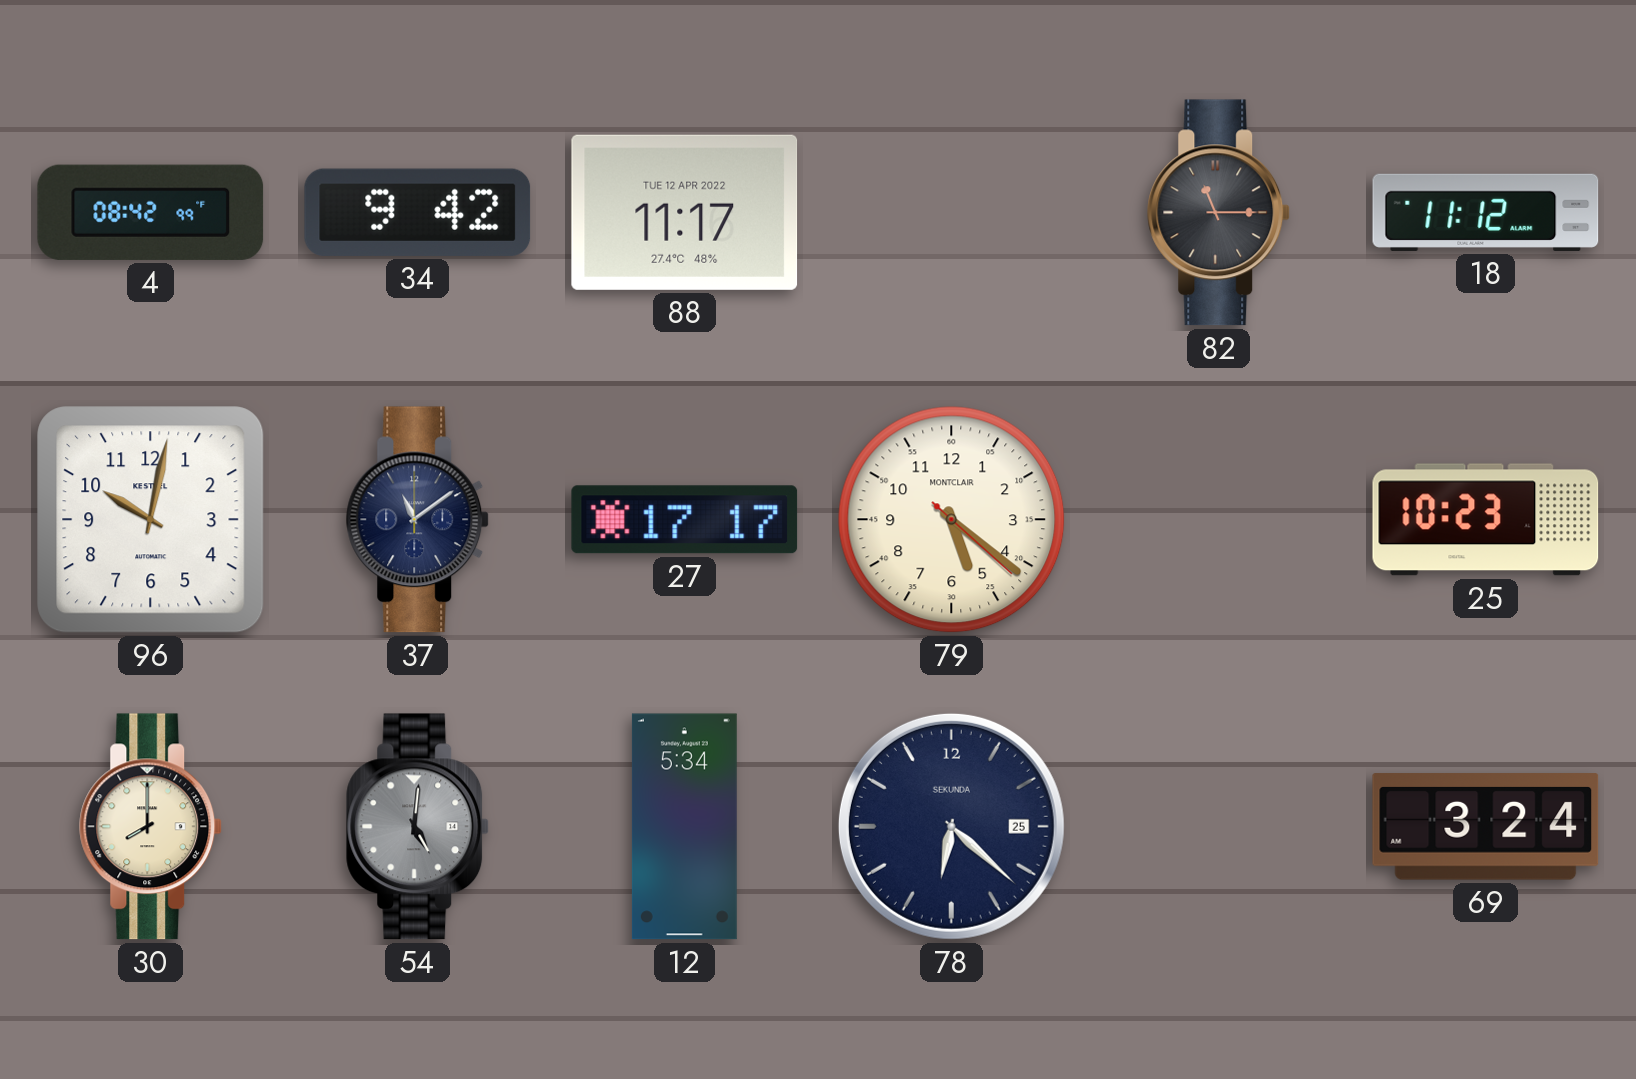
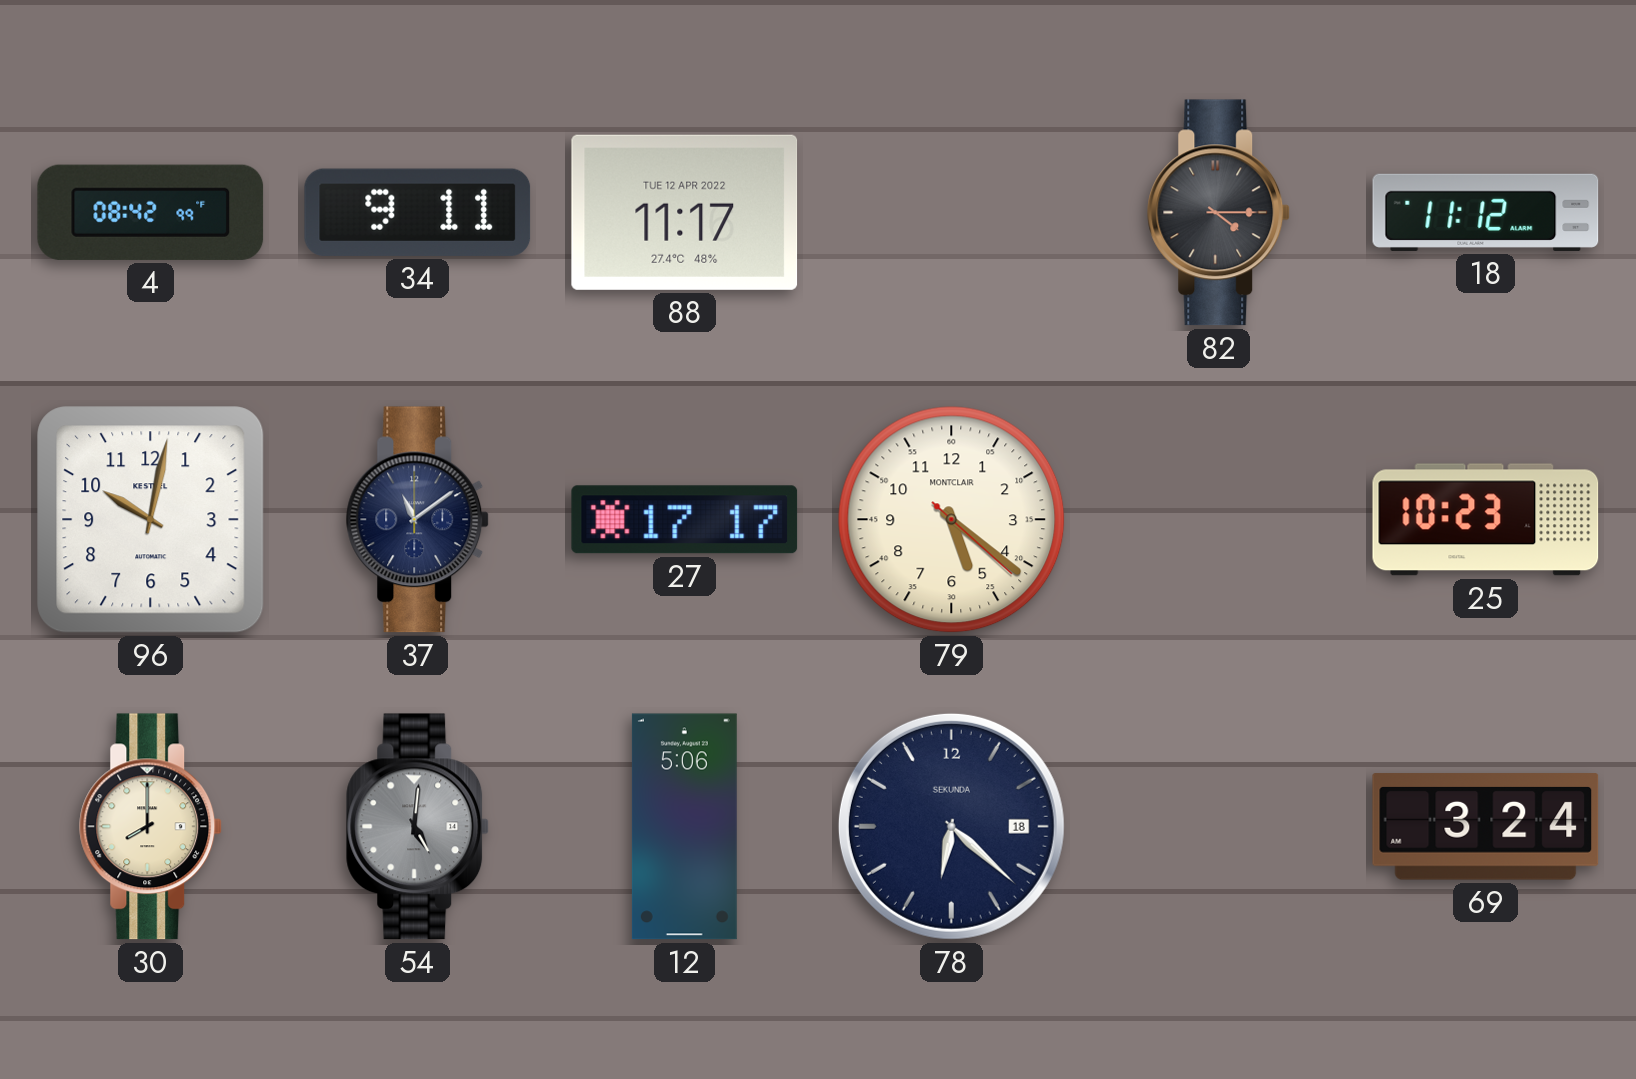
34: 9:42 -> 9:11 (418, 212)
82: 11:15 -> 4:15 (1219, 213)
12: 5:34 -> 5:06 (684, 827)
78 date: 25 -> 18 (951, 826)
